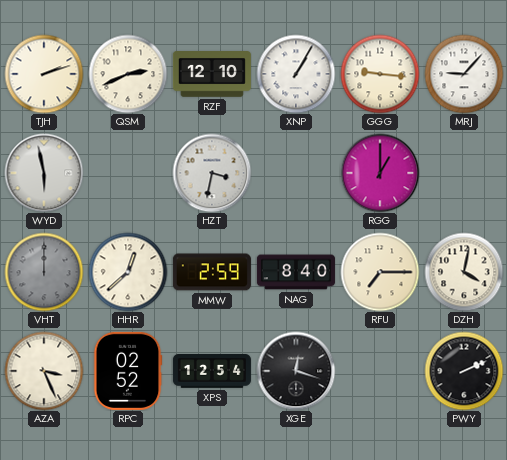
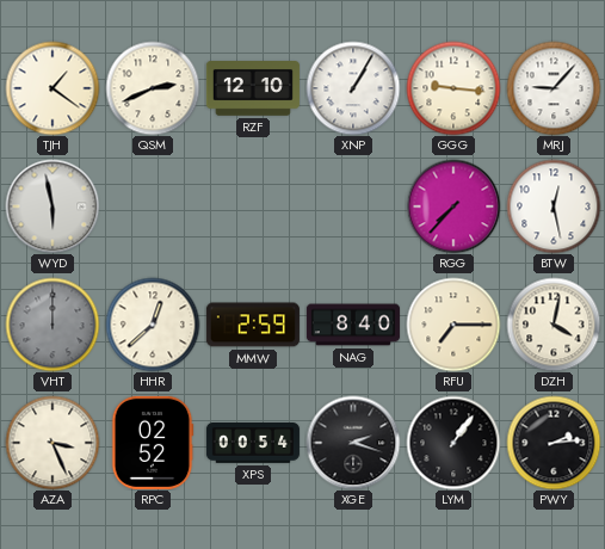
TJH: 2:12 -> 1:21 (53, 88)
HZT: 3:32 -> none (212, 173)
RGG: 1:00 -> 7:37 (453, 206)
BTW: none -> 12:28 (554, 206)
XPS: 12:54 -> 00:54 (253, 444)
XGE: 12:18 -> 2:18 (353, 443)
LYM: none -> 1:06 (453, 443)
PWY: 2:11 -> 2:14 (554, 443)
